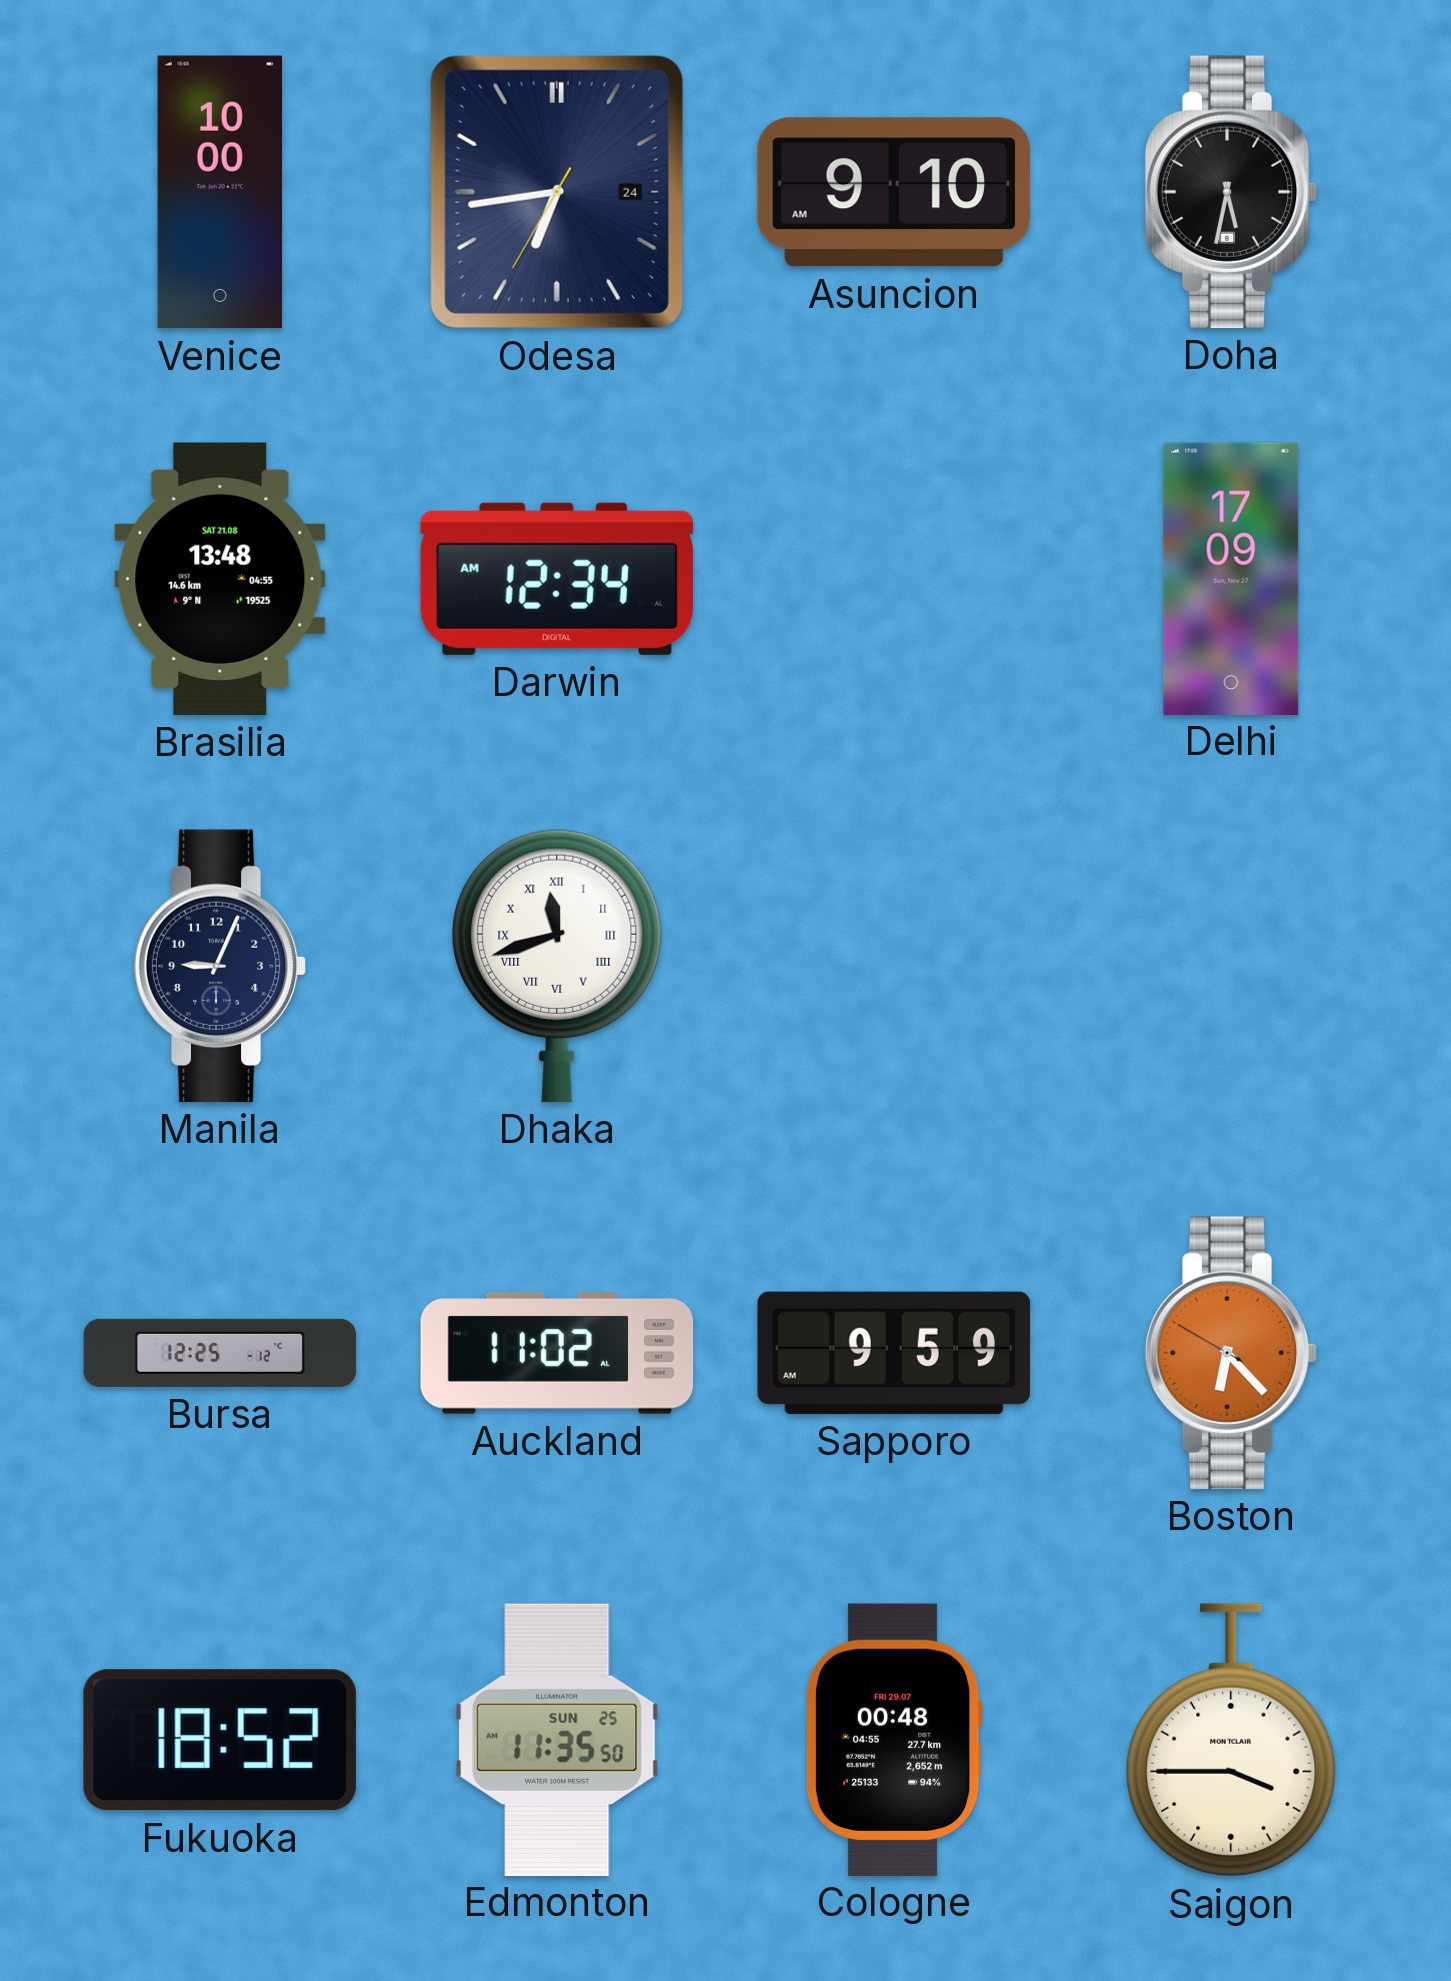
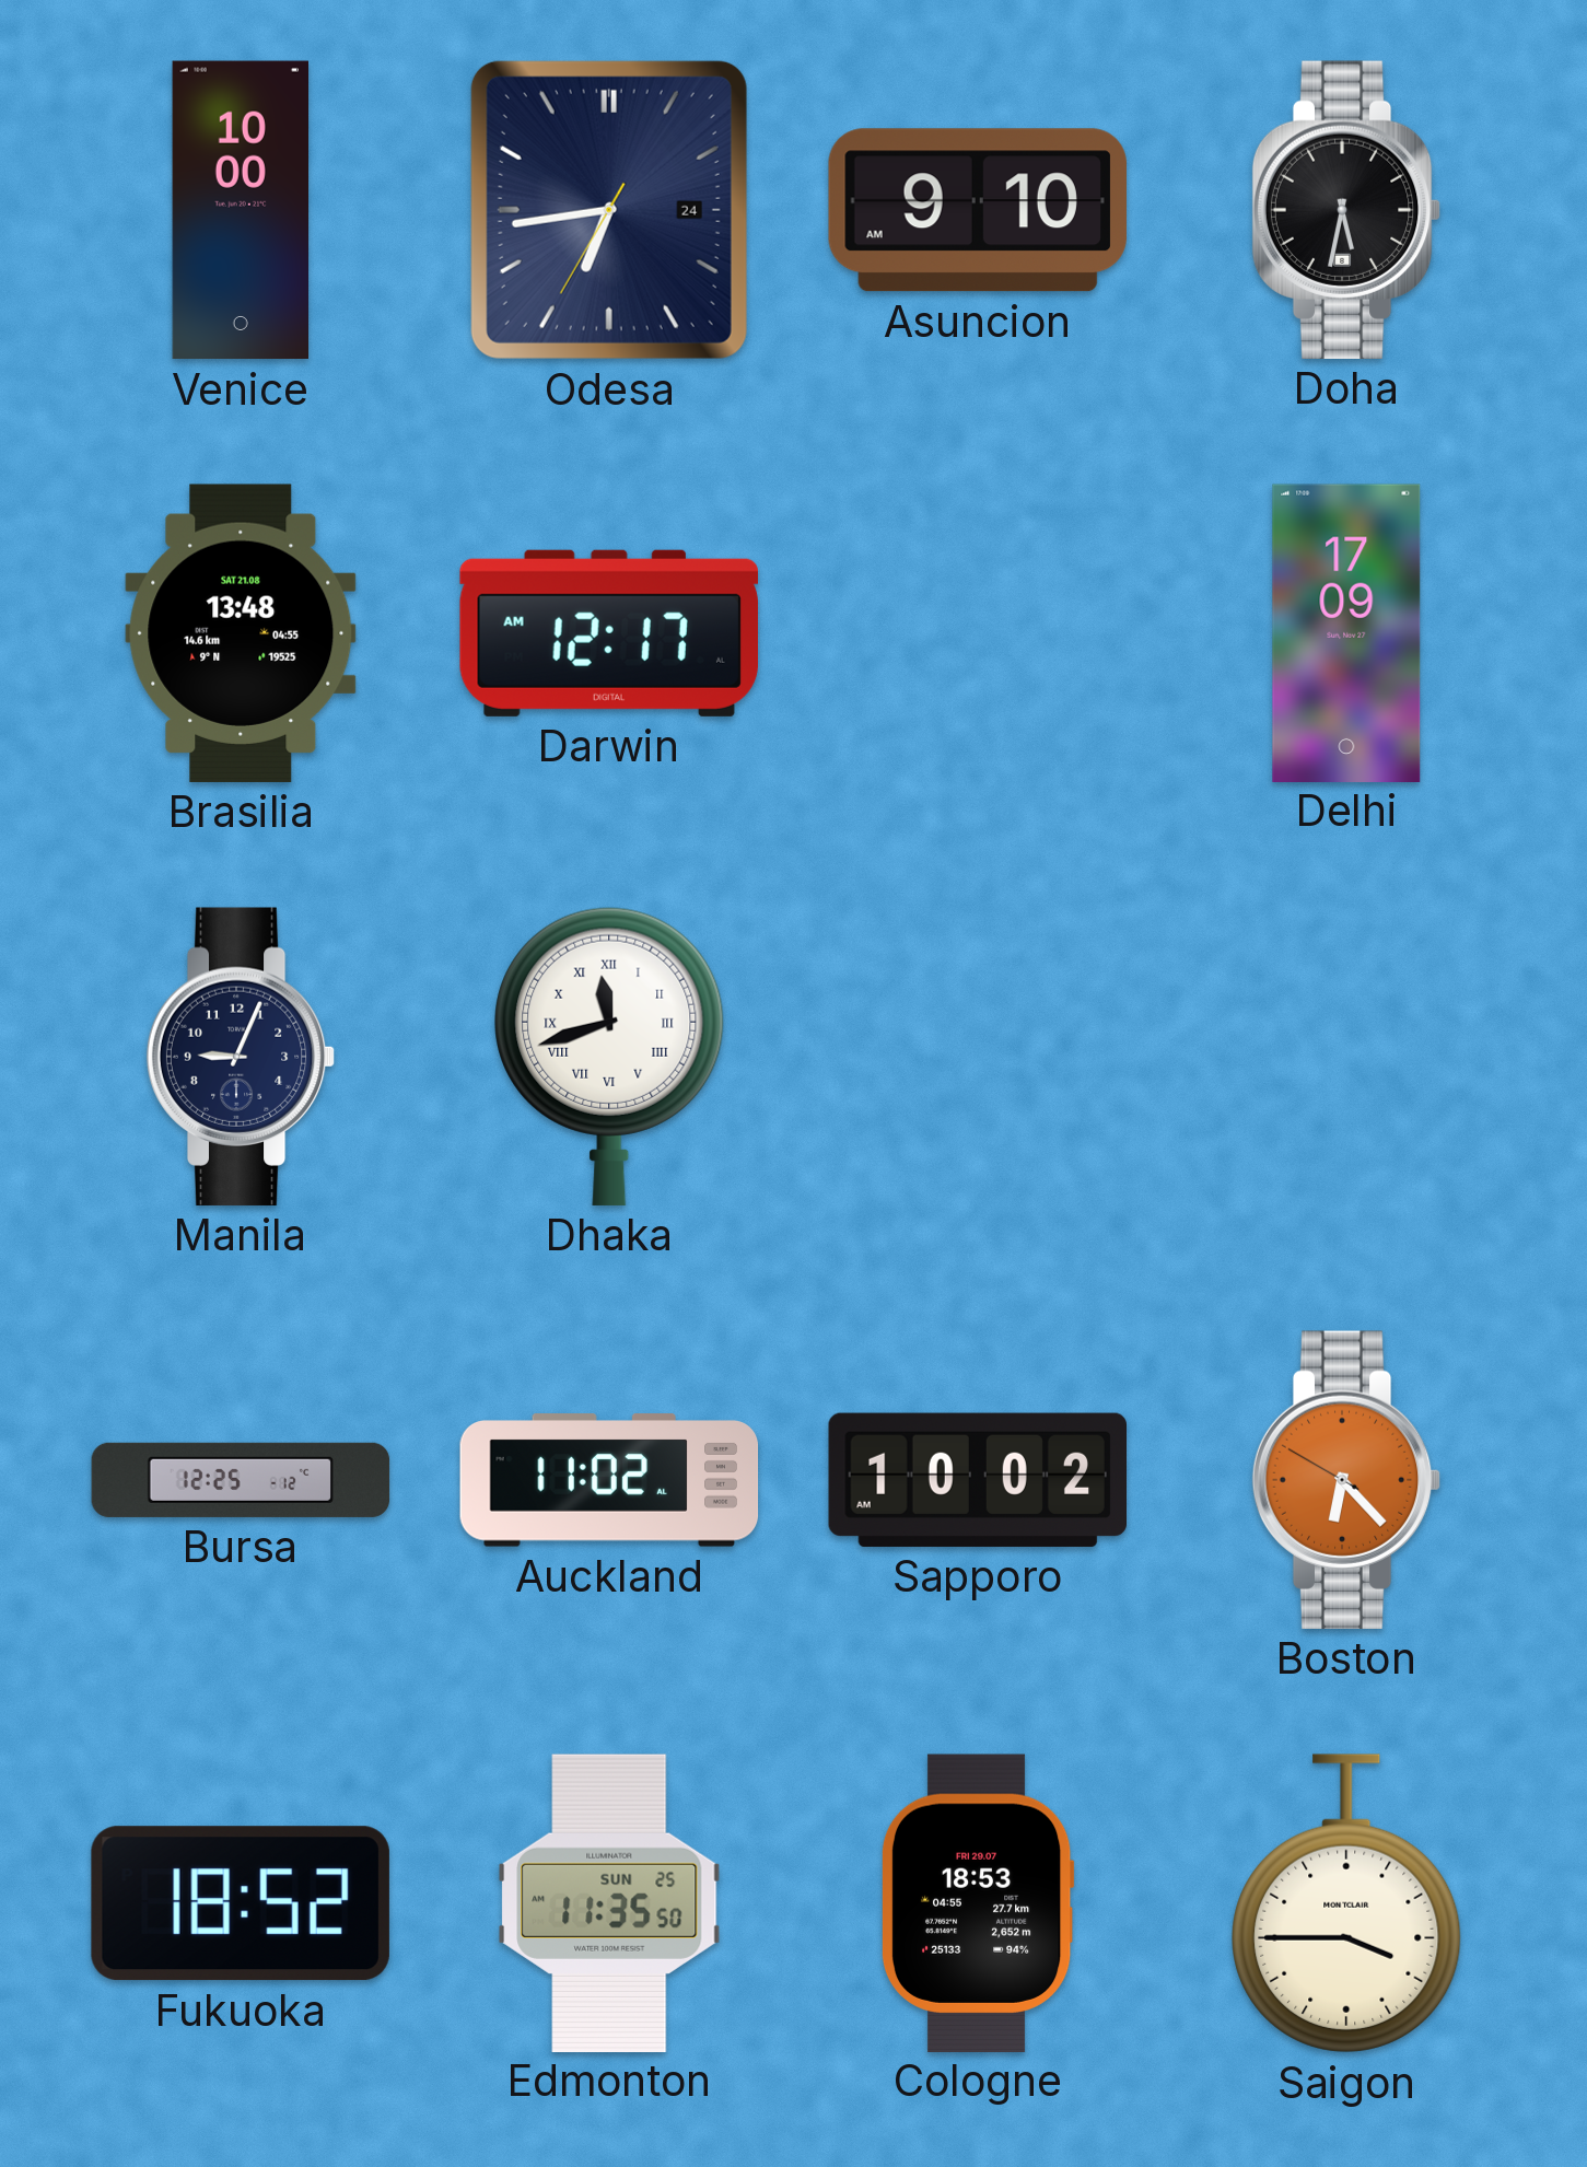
Darwin: 12:34 -> 12:17 (609, 633)
Sapporo: 9:59 -> 10:02 (977, 1480)
Cologne: 00:48 -> 18:53 (978, 1902)
